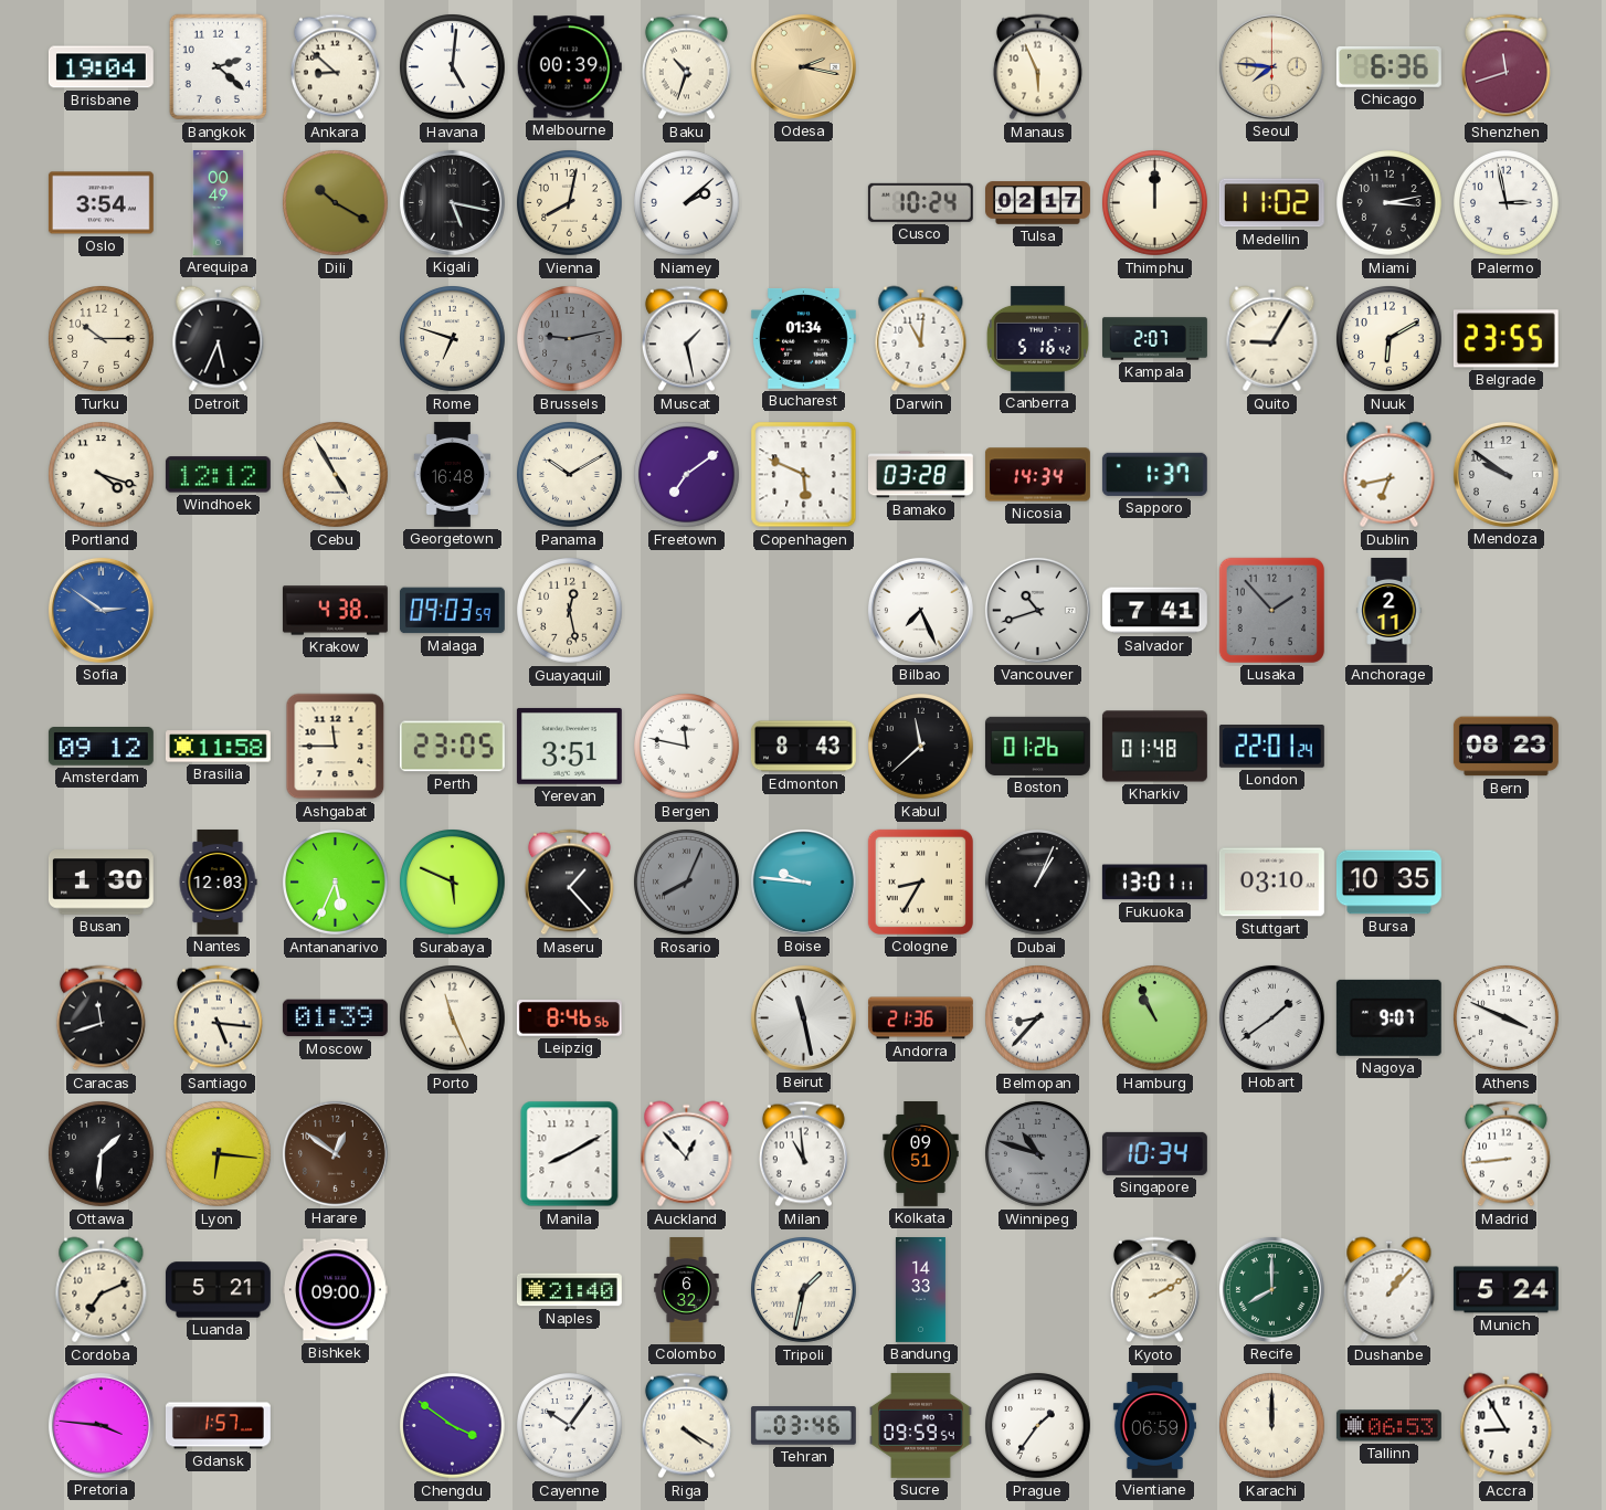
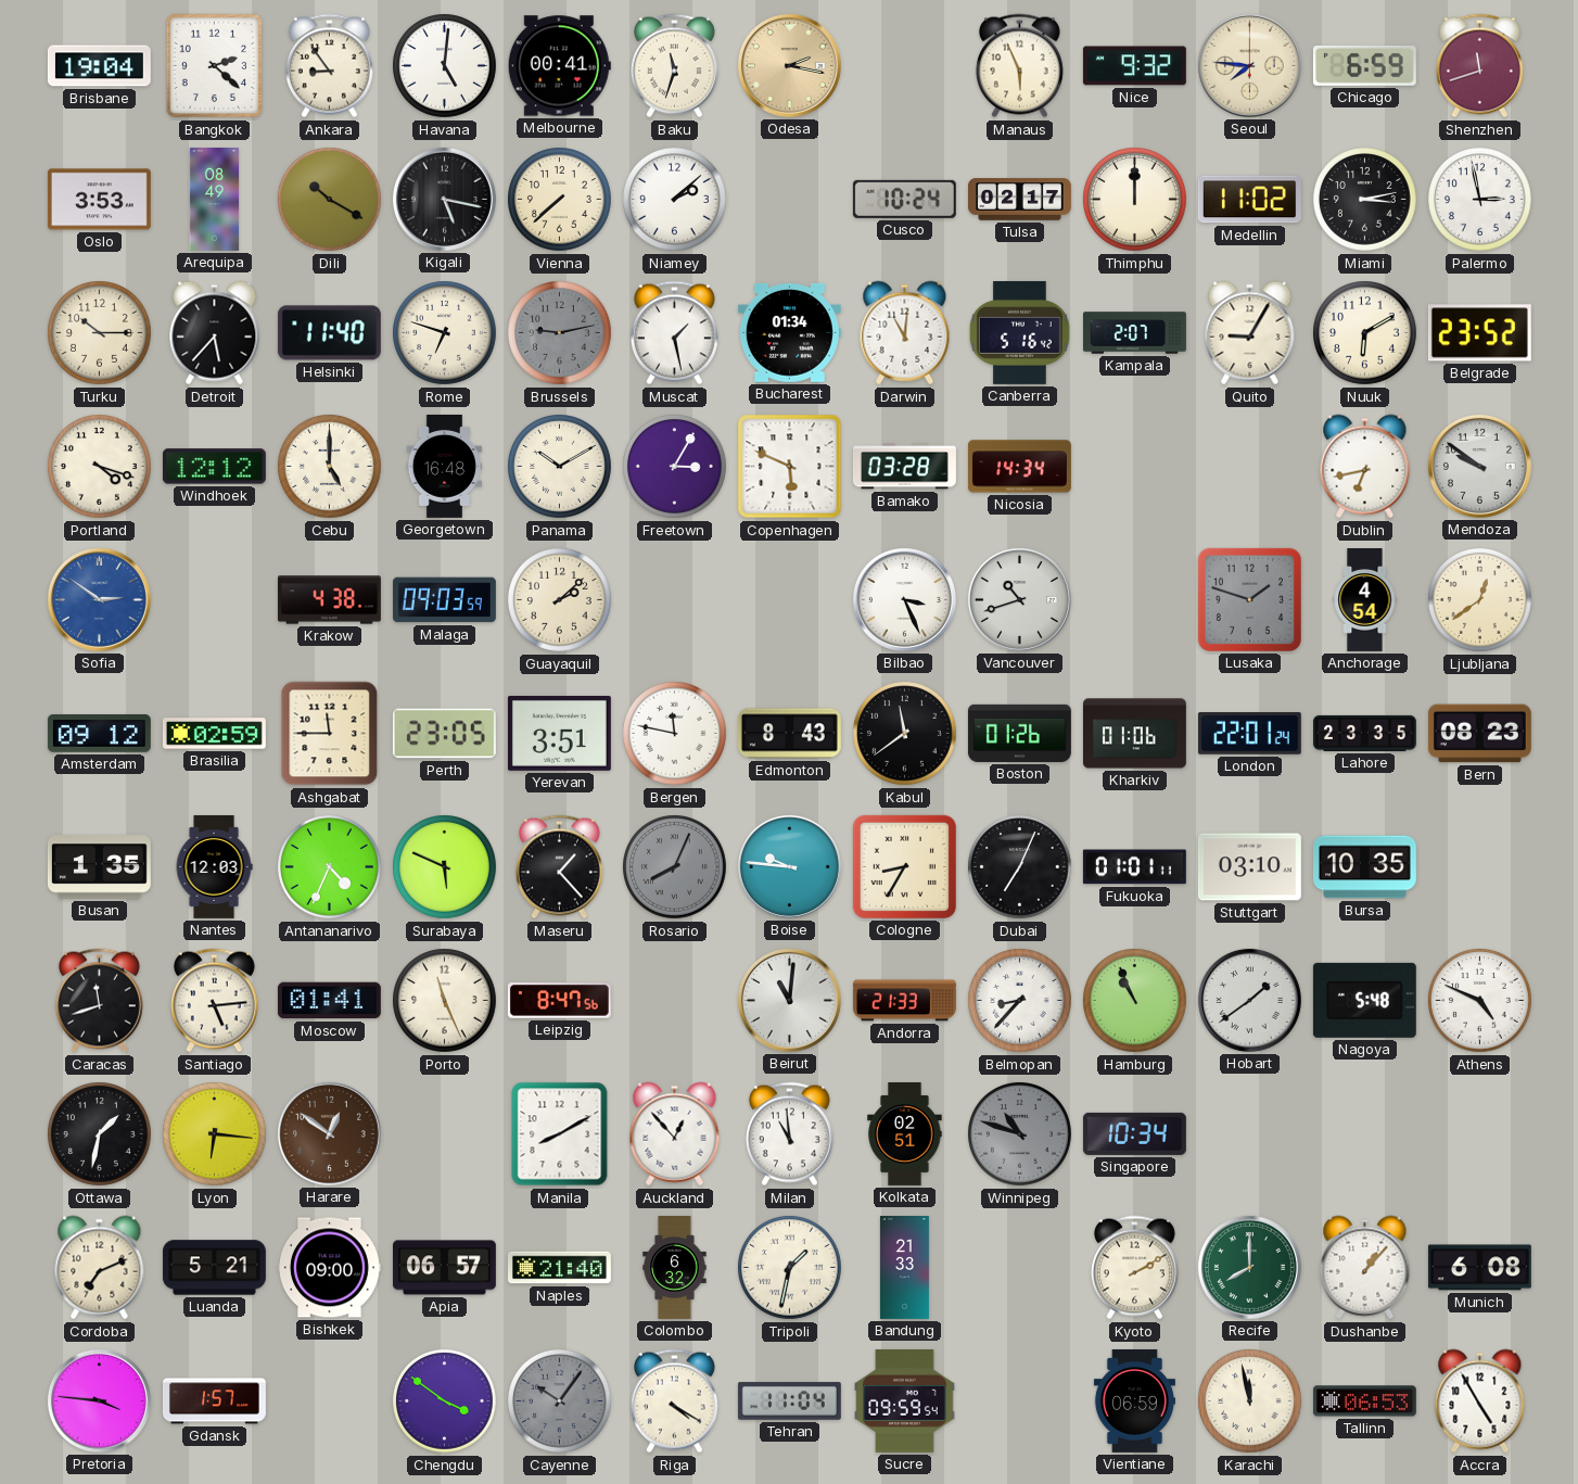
Ankara: 8:52 -> 8:54 (329, 66)
Melbourne: 00:39 -> 00:41 (559, 66)
Baku: 10:33 -> 11:33 (674, 66)
Nice: none -> 9:32 (1134, 66)
Chicago: 6:36 -> 6:59 (1364, 65)
Oslo: 3:54 -> 3:53 (99, 200)
Arequipa: 00:49 -> 08:49 (215, 200)
Vienna: 8:02 -> 7:38 (560, 200)
Detroit: 5:34 -> 5:37 (215, 333)
Helsinki: none -> 11:40 (329, 333)
Belgrade: 23:55 -> 23:52 (1479, 333)
Cebu: 4:55 -> 5:00 (330, 467)
Freetown: 7:09 -> 3:05 (675, 467)
Sapporo: 1:37 -> none (1154, 474)
Guayaquil: 12:28 -> 2:08 (560, 600)
Bilbao: 7:26 -> 3:26 (904, 599)
Salvador: 7:41 -> none (1154, 611)
Lusaka: 1:53 -> 1:48 (1249, 599)
Anchorage: 2:11 -> 4:54 (1365, 600)
Ljubljana: none -> 12:39 (1480, 600)
Brasilia: 11:58 -> 02:59 (214, 734)
Kabul: 11:38 -> 11:39 (905, 734)
Kharkiv: 01:48 -> 01:06 (1134, 734)
Lahore: none -> 23:35 (1365, 733)
Busan: 1:30 -> 1:35 (99, 867)
Antananarivo: 5:34 -> 4:34 (330, 867)
Dubai: 1:04 -> 7:04 (1020, 867)
Fukuoka: 13:01 -> 01:01 (1134, 867)
Santiago: 5:16 -> 5:14 (214, 1001)
Moscow: 01:39 -> 01:41 (329, 1001)
Leipzig: 8:46 -> 8:47 (559, 1001)
Beirut: 11:28 -> 11:01 (789, 1000)
Andorra: 21:36 -> 21:33 (904, 1001)
Nagoya: 9:07 -> 5:48 (1364, 1000)
Athens: 3:49 -> 4:49 (1480, 1001)
Ottawa: 1:31 -> 1:32 (100, 1134)
Kolkata: 09:51 -> 02:51 (905, 1134)
Madrid: 8:44 -> none (1505, 1154)
Apia: none -> 06:57 (444, 1268)
Bandung: 14:33 -> 21:33 (904, 1268)
Munich: 5:24 -> 6:08 (1479, 1268)
Cayenne dial: white -> grey (560, 1401)
Tehran: 03:46 -> 11:04 (789, 1401)
Prague: 1:36 -> none (1038, 1426)
Karachi: 12:00 -> 11:58 (1250, 1401)
Accra: 8:55 -> 4:55 (1480, 1401)
